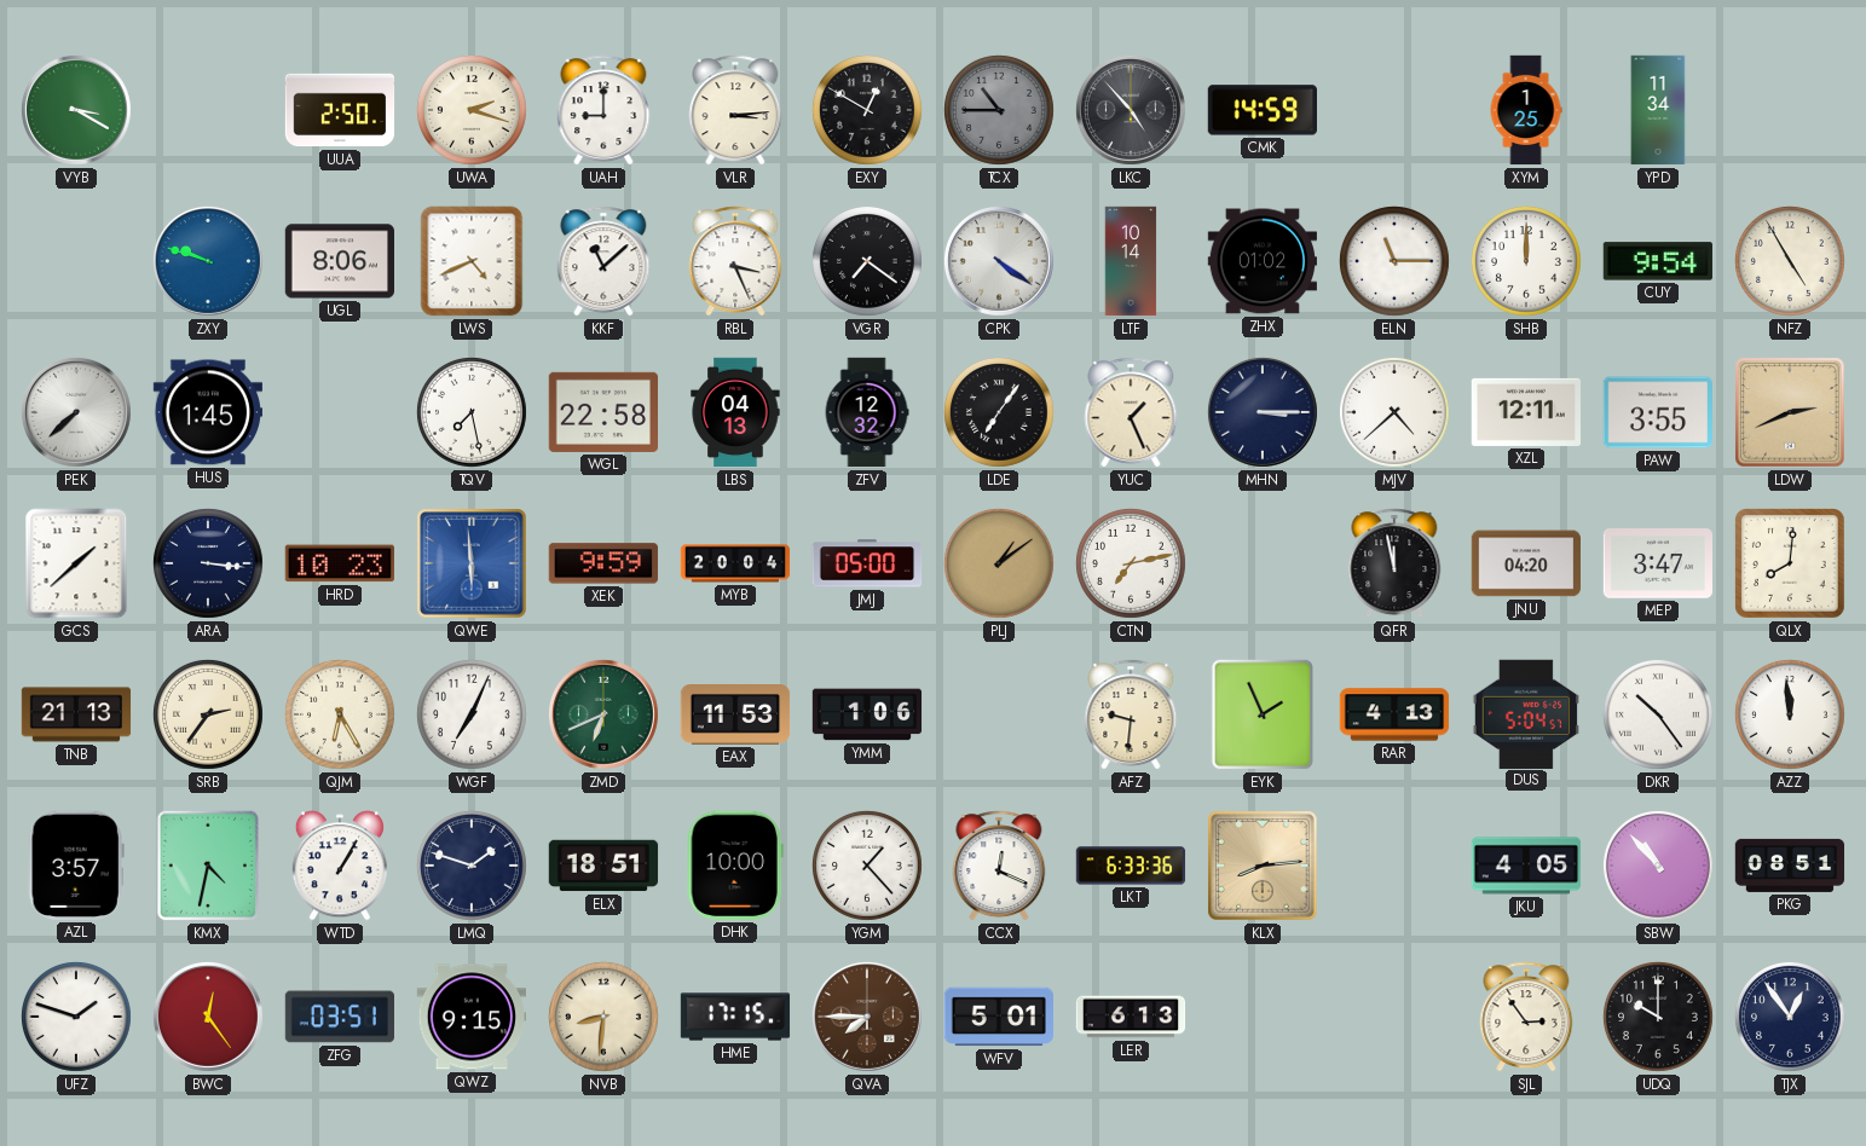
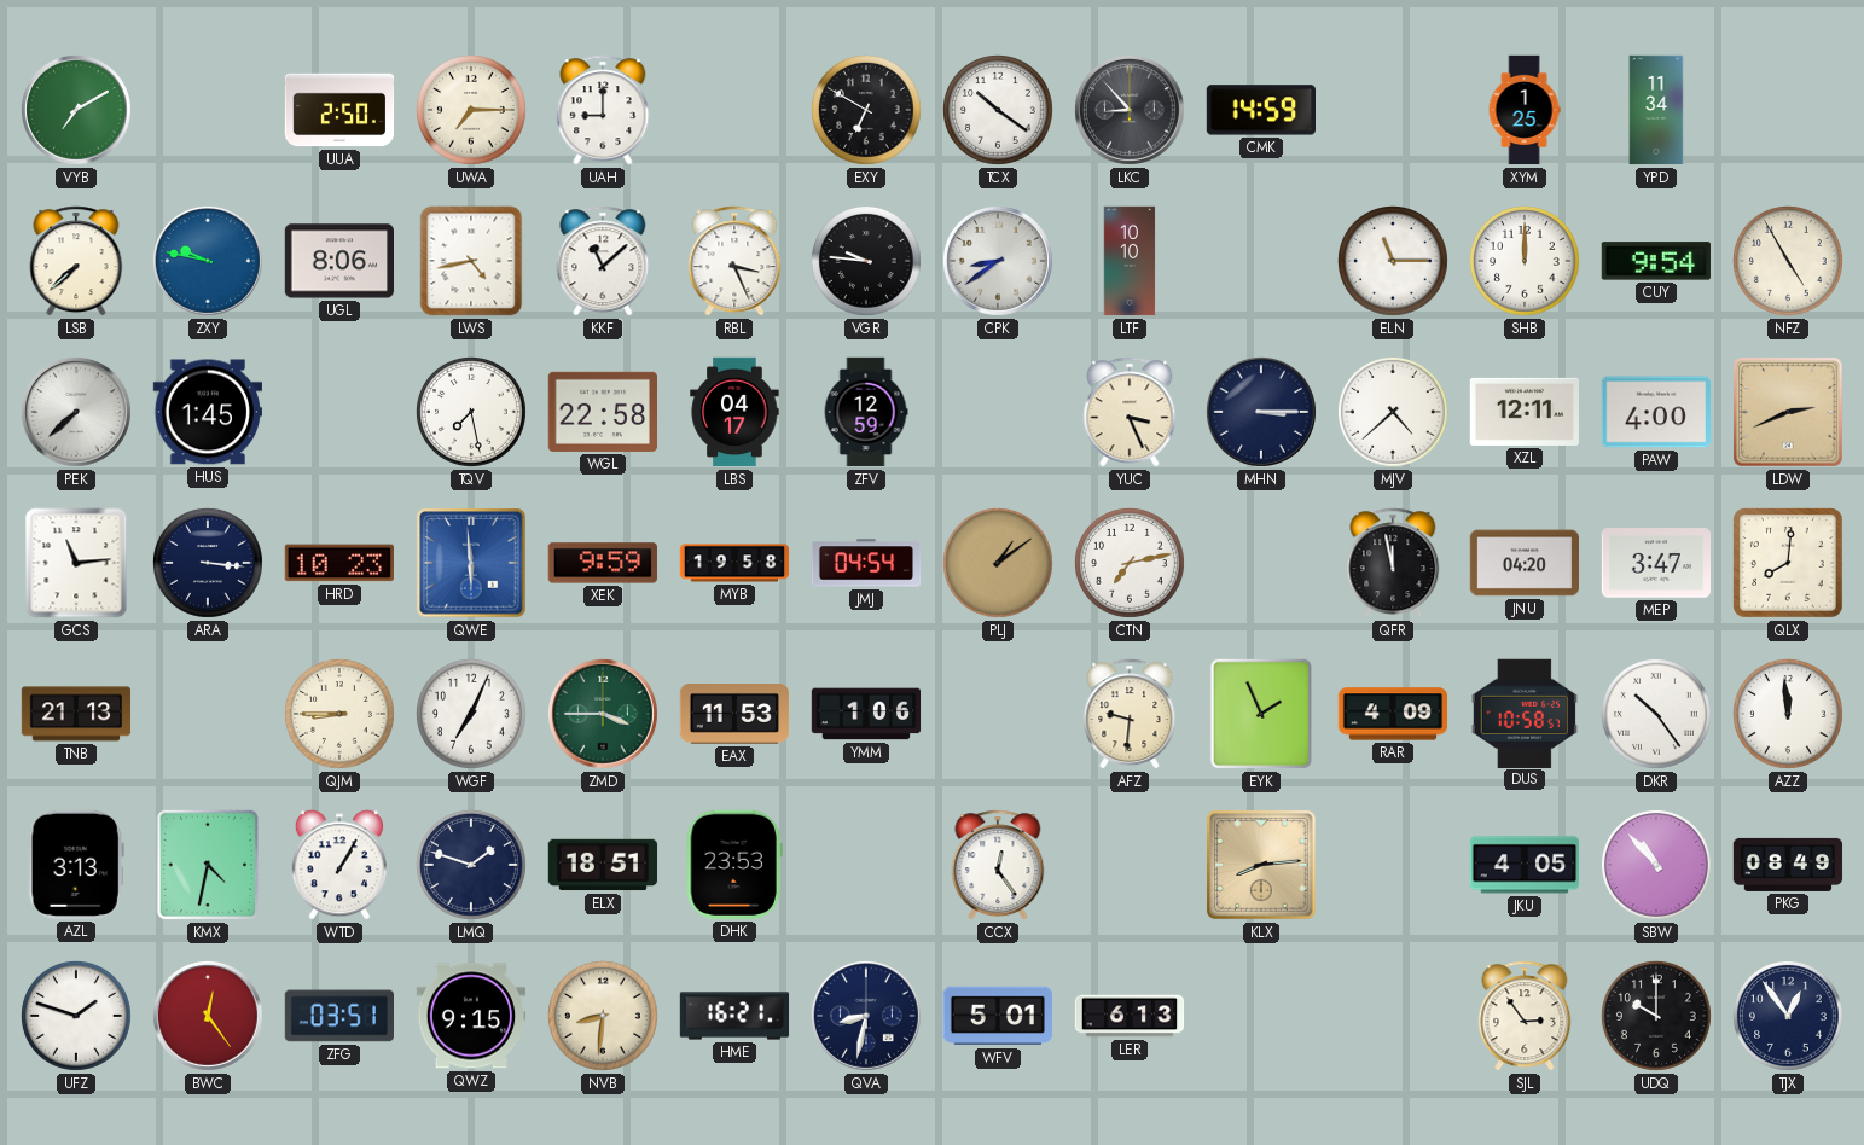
VYB: 3:20 -> 7:10 (76, 110)
UWA: 2:18 -> 7:15 (472, 111)
VLR: 3:14 -> none (735, 110)
EXY: 12:50 -> 6:50 (867, 111)
TCX: 10:45 -> 10:21 (999, 111)
TCX dial: grey -> white (999, 111)
LKC: 4:53 -> 8:53 (1130, 110)
LSB: none -> 7:38 (76, 261)
ZXY: 9:48 -> 9:47 (208, 261)
LWS: 4:41 -> 4:43 (471, 261)
VGR: 7:21 -> 9:46 (867, 262)
CPK: 4:21 -> 8:39 (998, 261)
LTF: 10:14 -> 10:10 (1130, 261)
ZHX: 01:02 -> none (1261, 261)
LBS: 04:13 -> 04:17 (734, 412)
ZFV: 12:32 -> 12:59 (866, 412)
LDE: 7:06 -> none (1000, 413)
YUC: 1:26 -> 3:26 (1130, 412)
PAW: 3:55 -> 4:00 (1655, 412)
GCS: 1:38 -> 11:14 (76, 563)
MYB: 20:04 -> 19:58 (734, 563)
JMJ: 05:00 -> 04:54 (866, 563)
SRB: 2:36 -> none (209, 716)
QJM: 6:25 -> 8:45 (341, 715)
ZMD: 6:41 -> 3:45 (603, 714)
RAR: 4:13 -> 4:09 (1393, 714)
DUS: 5:04 -> 10:58 (1525, 713)
AZL: 3:57 -> 3:13 (76, 865)
DHK: 10:00 -> 23:53 (734, 865)
YGM: 1:23 -> none (868, 867)
CCX: 12:19 -> 12:24 (998, 865)
LKT: 6:33 -> none (1131, 866)
PKG: 08:51 -> 08:49 (1788, 865)
HME: 17:15 -> 16:21 (734, 1016)
QVA: 7:45 -> 8:32 (866, 1016)
QVA dial: brown -> navy (866, 1016)
